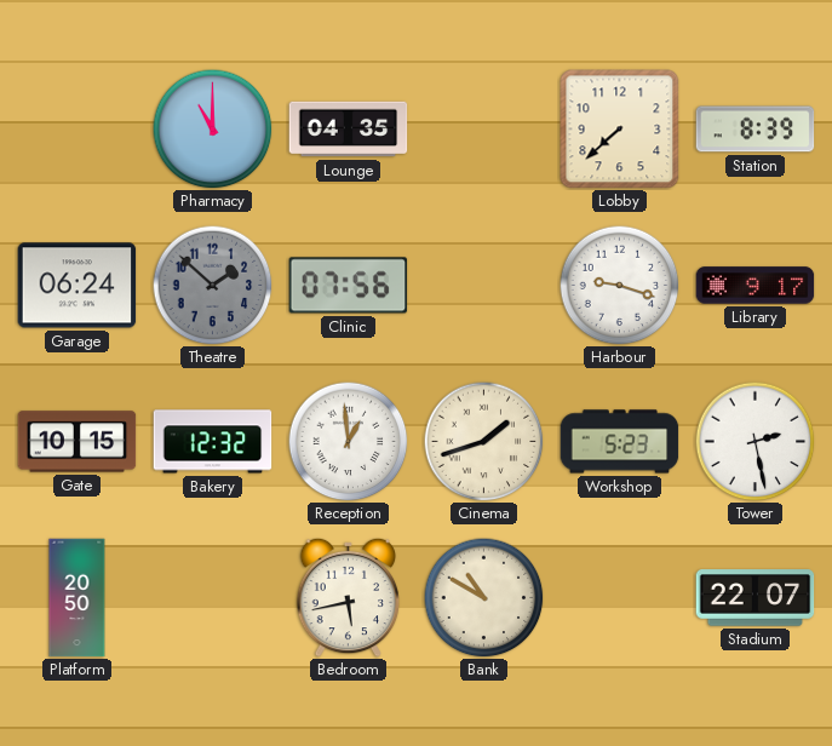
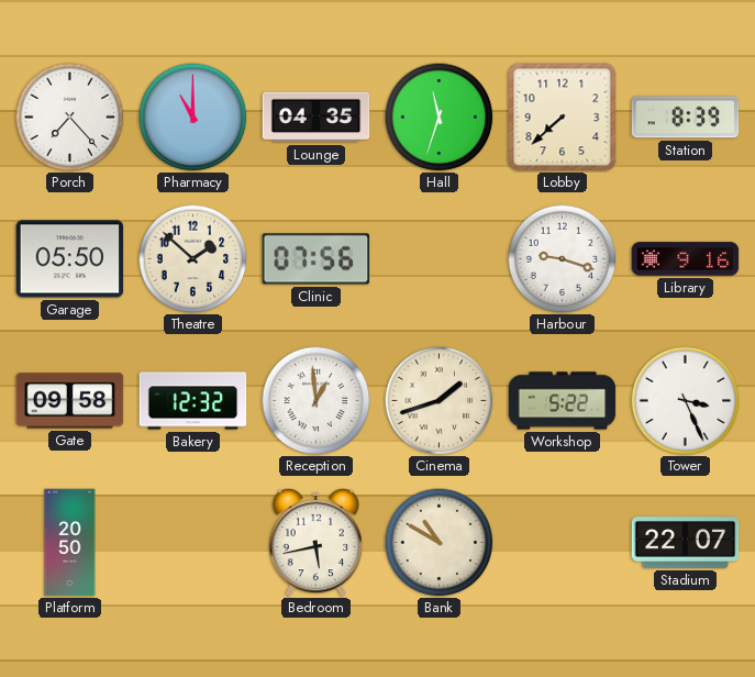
Porch: none -> 7:23 (70, 118)
Hall: none -> 11:33 (440, 118)
Garage: 06:24 -> 05:50 (70, 259)
Theatre dial: grey -> cream (193, 259)
Library: 9:17 -> 9:16 (686, 259)
Gate: 10:15 -> 09:58 (70, 401)
Workshop: 5:23 -> 5:22 (563, 401)
Tower: 2:28 -> 3:26 (686, 401)
